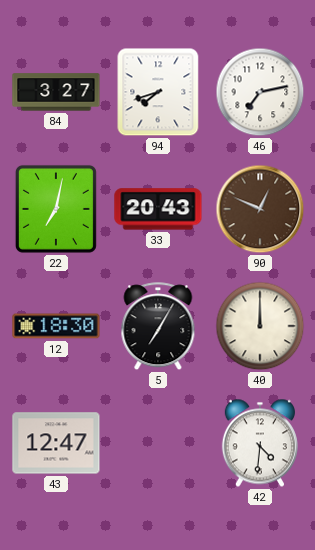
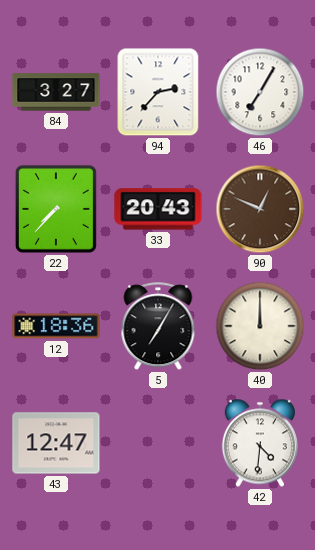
94: 7:42 -> 2:37 (158, 92)
46: 7:13 -> 7:05 (260, 92)
22: 7:02 -> 7:37 (56, 209)
12: 18:30 -> 18:36 (56, 326)
